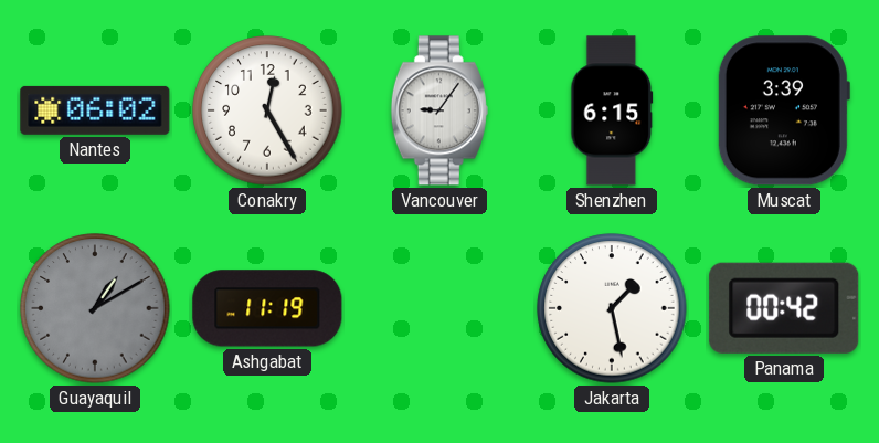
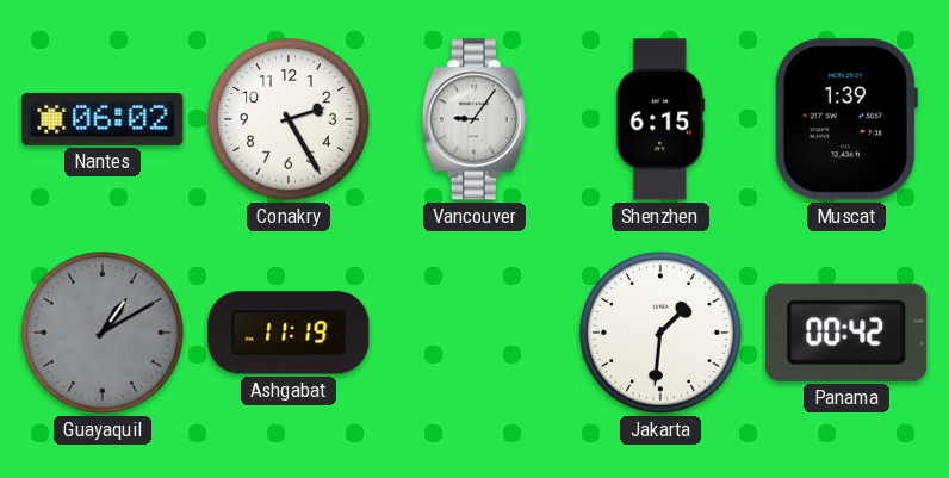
Conakry: 12:25 -> 2:25 (289, 119)
Muscat: 3:39 -> 1:39 (845, 119)
Jakarta: 1:28 -> 1:31 (660, 333)
